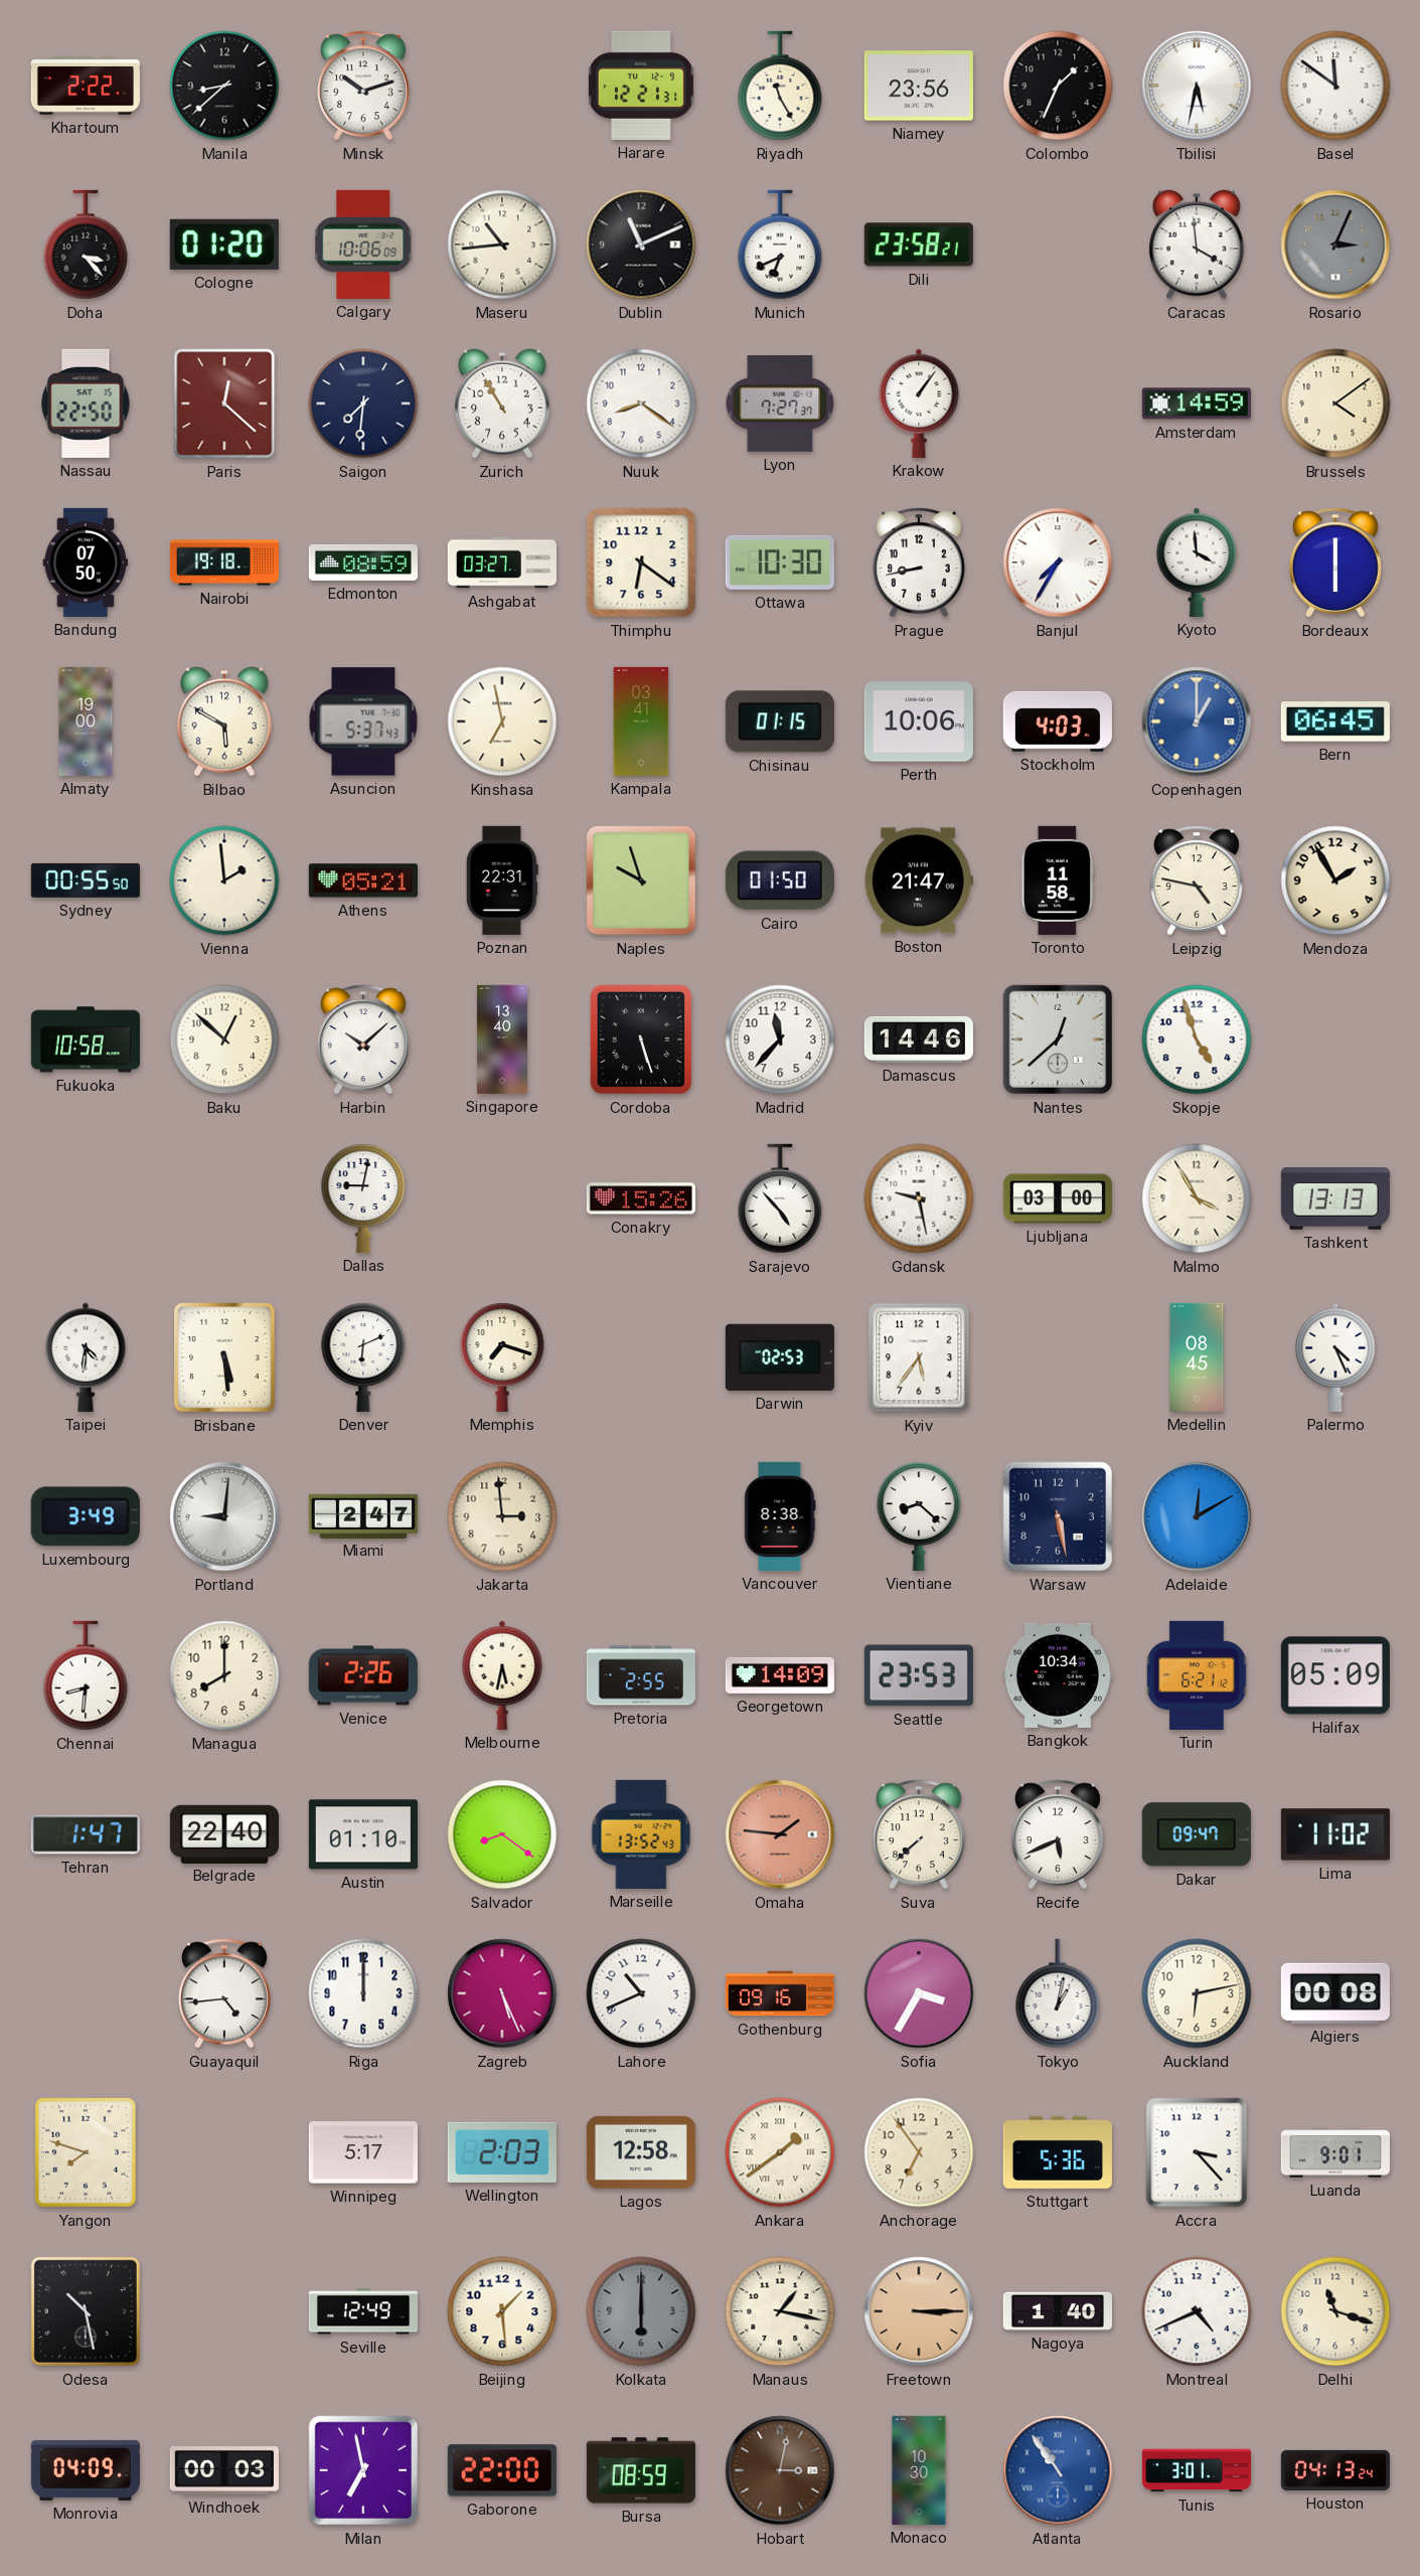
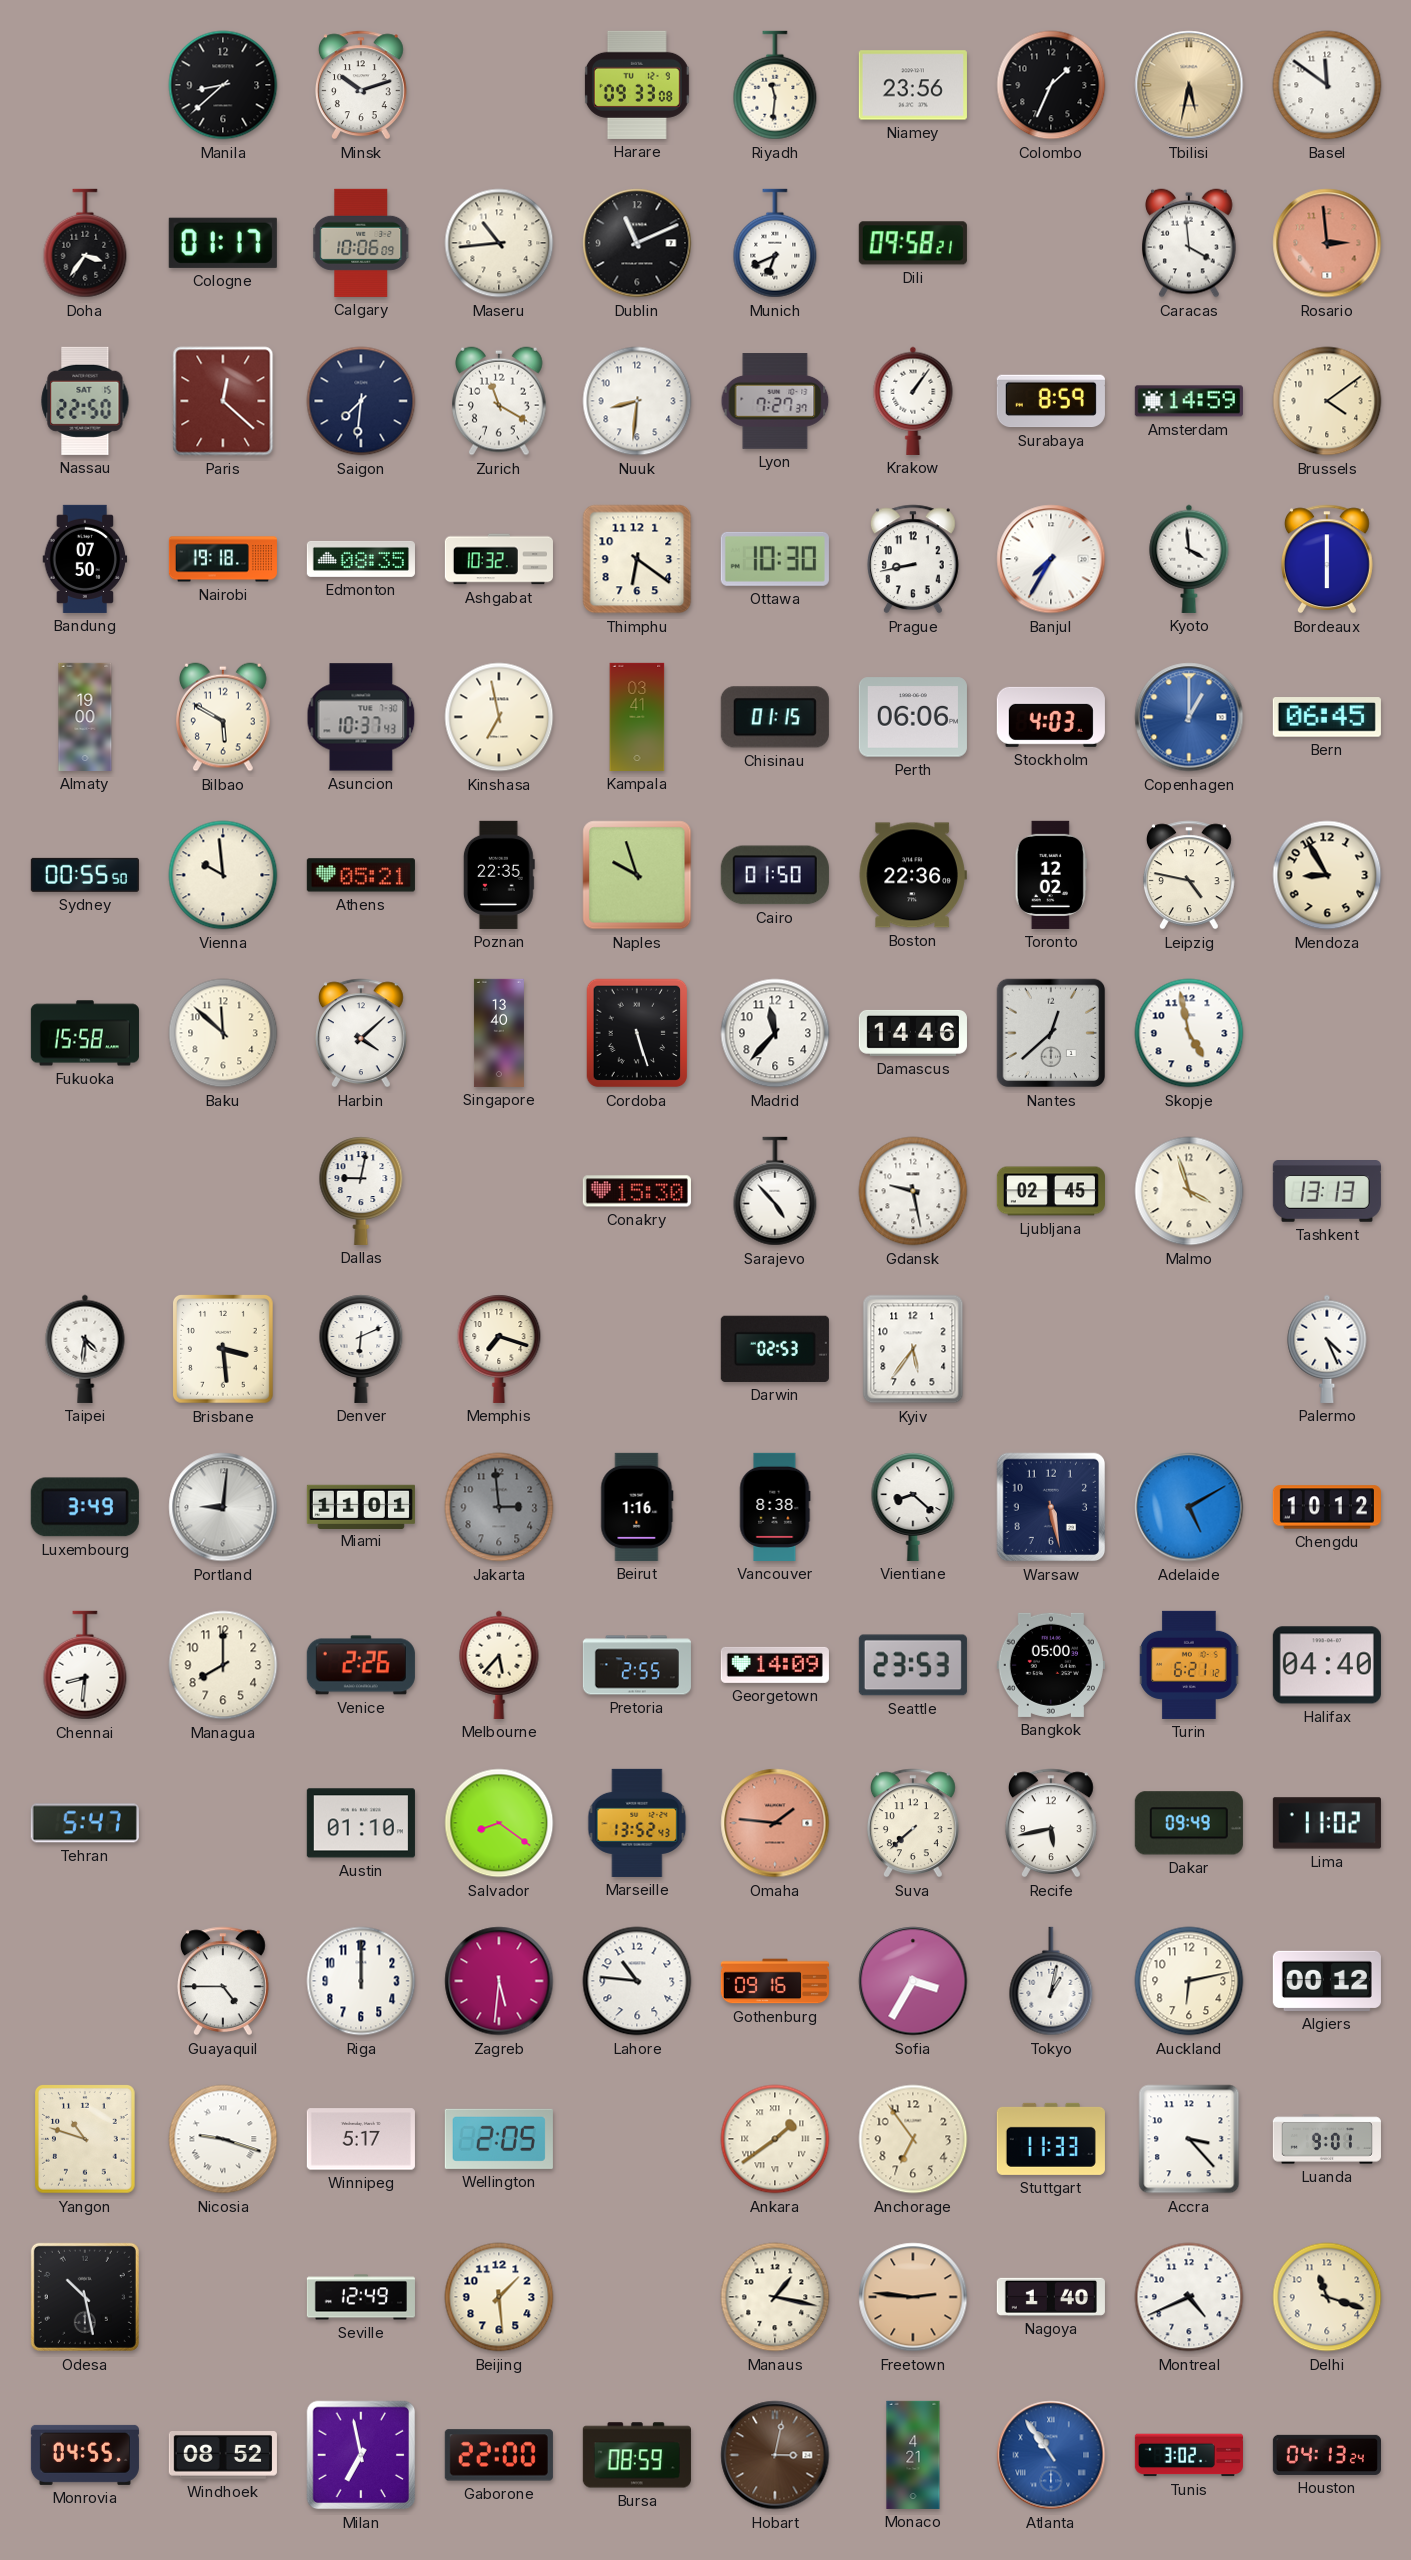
Khartoum: 2:22 -> none (86, 86)
Harare: 12:21 -> 09:33 (637, 85)
Riyadh: 11:25 -> 11:31 (775, 85)
Tbilisi dial: white -> champagne (1189, 85)
Doha: 3:23 -> 3:36 (85, 243)
Cologne: 01:20 -> 01:17 (223, 243)
Dili: 23:58 -> 09:58 (913, 243)
Rosario: 3:04 -> 2:59 (1327, 243)
Rosario dial: grey -> salmon (1327, 243)
Zurich: 10:55 -> 11:20 (500, 401)
Nuuk: 8:21 -> 8:31 (637, 401)
Surabaya: none -> 8:59 (1051, 401)
Edmonton: 08:59 -> 08:35 (361, 559)
Ashgabat: 03:27 -> 10:32 (499, 559)
Asuncion: 5:37 -> 10:37 (361, 717)
Perth: 10:06 -> 06:06 (913, 717)
Vienna: 1:59 -> 9:59 (223, 875)
Poznan: 22:31 -> 22:35 (499, 875)
Boston: 21:47 -> 22:36 (913, 875)
Toronto: 11:58 -> 12:02 (1051, 875)
Mendoza: 1:55 -> 8:55 (1327, 875)
Fukuoka: 10:58 -> 15:58 (85, 1033)
Baku: 12:52 -> 11:52 (223, 1033)
Harbin: 10:08 -> 4:08 (361, 1033)
Skopje: 4:57 -> 4:58 (1189, 1033)
Conakry: 15:26 -> 15:30 (637, 1191)
Ljubljana: 03:00 -> 02:45 (1051, 1191)
Malmo: 3:55 -> 3:57 (1189, 1191)
Brisbane: 5:29 -> 3:29 (223, 1350)
Medellin: 08:45 -> none (1197, 1357)
Miami: 2:47 -> 11:01 (361, 1506)
Jakarta dial: cream -> grey (499, 1507)
Beirut: none -> 1:16 (637, 1507)
Adelaide: 12:10 -> 5:10 (1189, 1507)
Chengdu: none -> 10:12 (1327, 1507)
Melbourne: 5:32 -> 5:37 (499, 1665)
Bangkok: 10:34 -> 05:00 (1051, 1665)
Halifax: 05:09 -> 04:40 (1327, 1665)
Tehran: 1:47 -> 5:47 (85, 1823)
Belgrade: 22:40 -> none (224, 1833)
Recife: 5:41 -> 5:43 (1051, 1823)
Dakar: 09:47 -> 09:49 (1189, 1823)
Guayaquil: 4:44 -> 4:45 (223, 1981)
Zagreb: 5:26 -> 5:31 (499, 1981)
Lahore: 10:41 -> 10:46 (637, 1981)
Algiers: 00:08 -> 00:12 (1327, 1981)
Yangon: 7:48 -> 10:48 (85, 2140)
Nicosia: none -> 9:18 (223, 2139)
Wellington: 2:03 -> 2:05 (499, 2139)
Lagos: 12:58 -> none (641, 2152)
Stuttgart: 5:36 -> 11:33 (1051, 2139)
Kolkata: 6:00 -> none (641, 2311)
Freetown: 3:15 -> 2:46 (913, 2297)
Monrovia: 04:09 -> 04:55 (85, 2455)
Windhoek: 00:03 -> 08:52 (223, 2456)
Monaco: 10:30 -> 4:21 (913, 2455)
Tunis: 3:01 -> 3:02 (1189, 2455)
